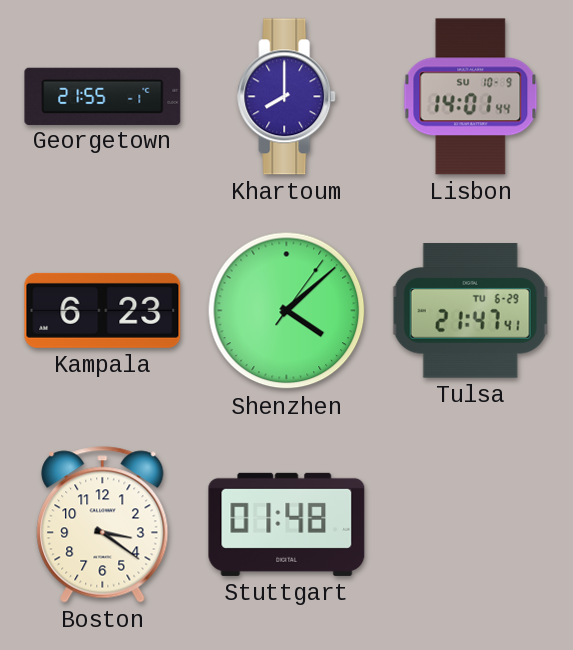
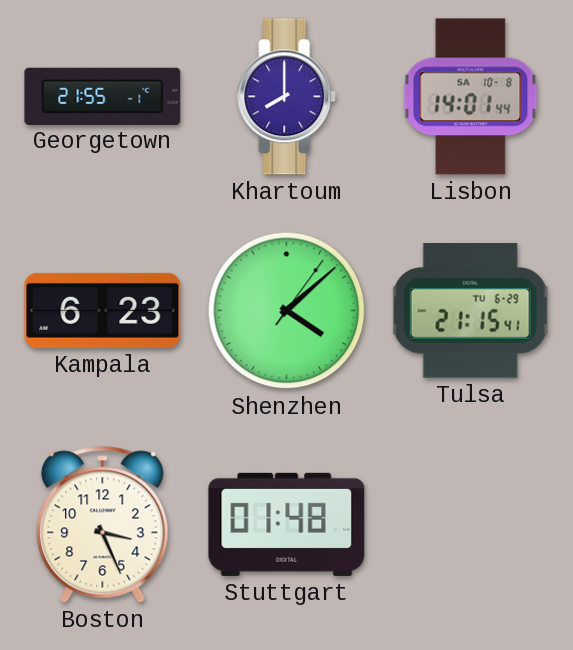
Lisbon date: SU 10-9 -> SA 10-8 (471, 97)
Tulsa: 21:47 -> 21:15 (470, 311)
Boston: 3:21 -> 3:26 (103, 525)
